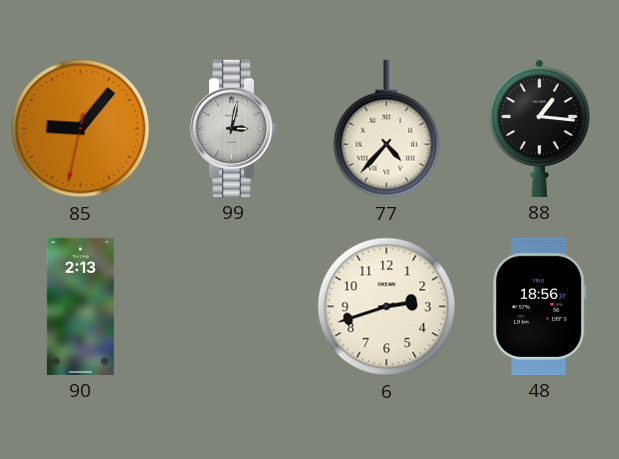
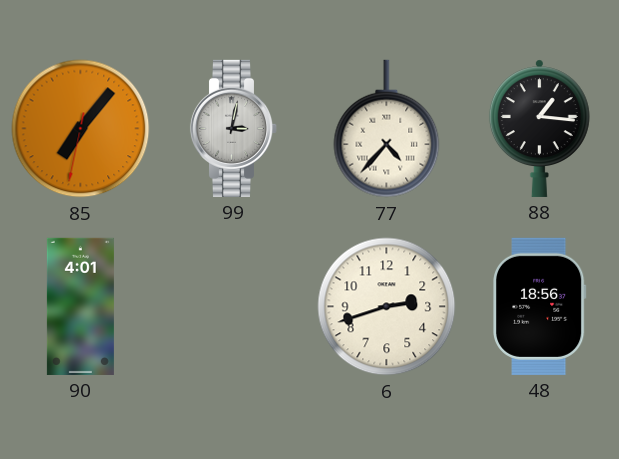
85: 9:06 -> 7:06 (81, 129)
90: 2:13 -> 4:01 (80, 306)
